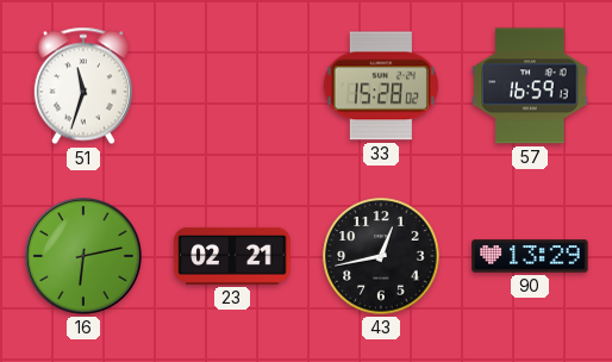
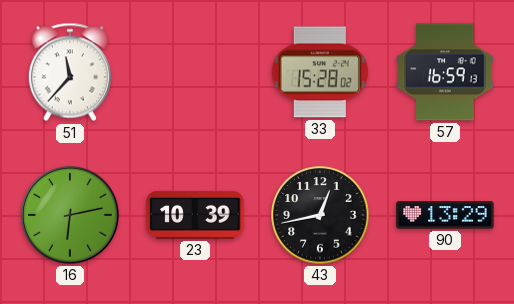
51: 11:33 -> 11:37 (70, 72)
23: 02:21 -> 10:39 (195, 215)
